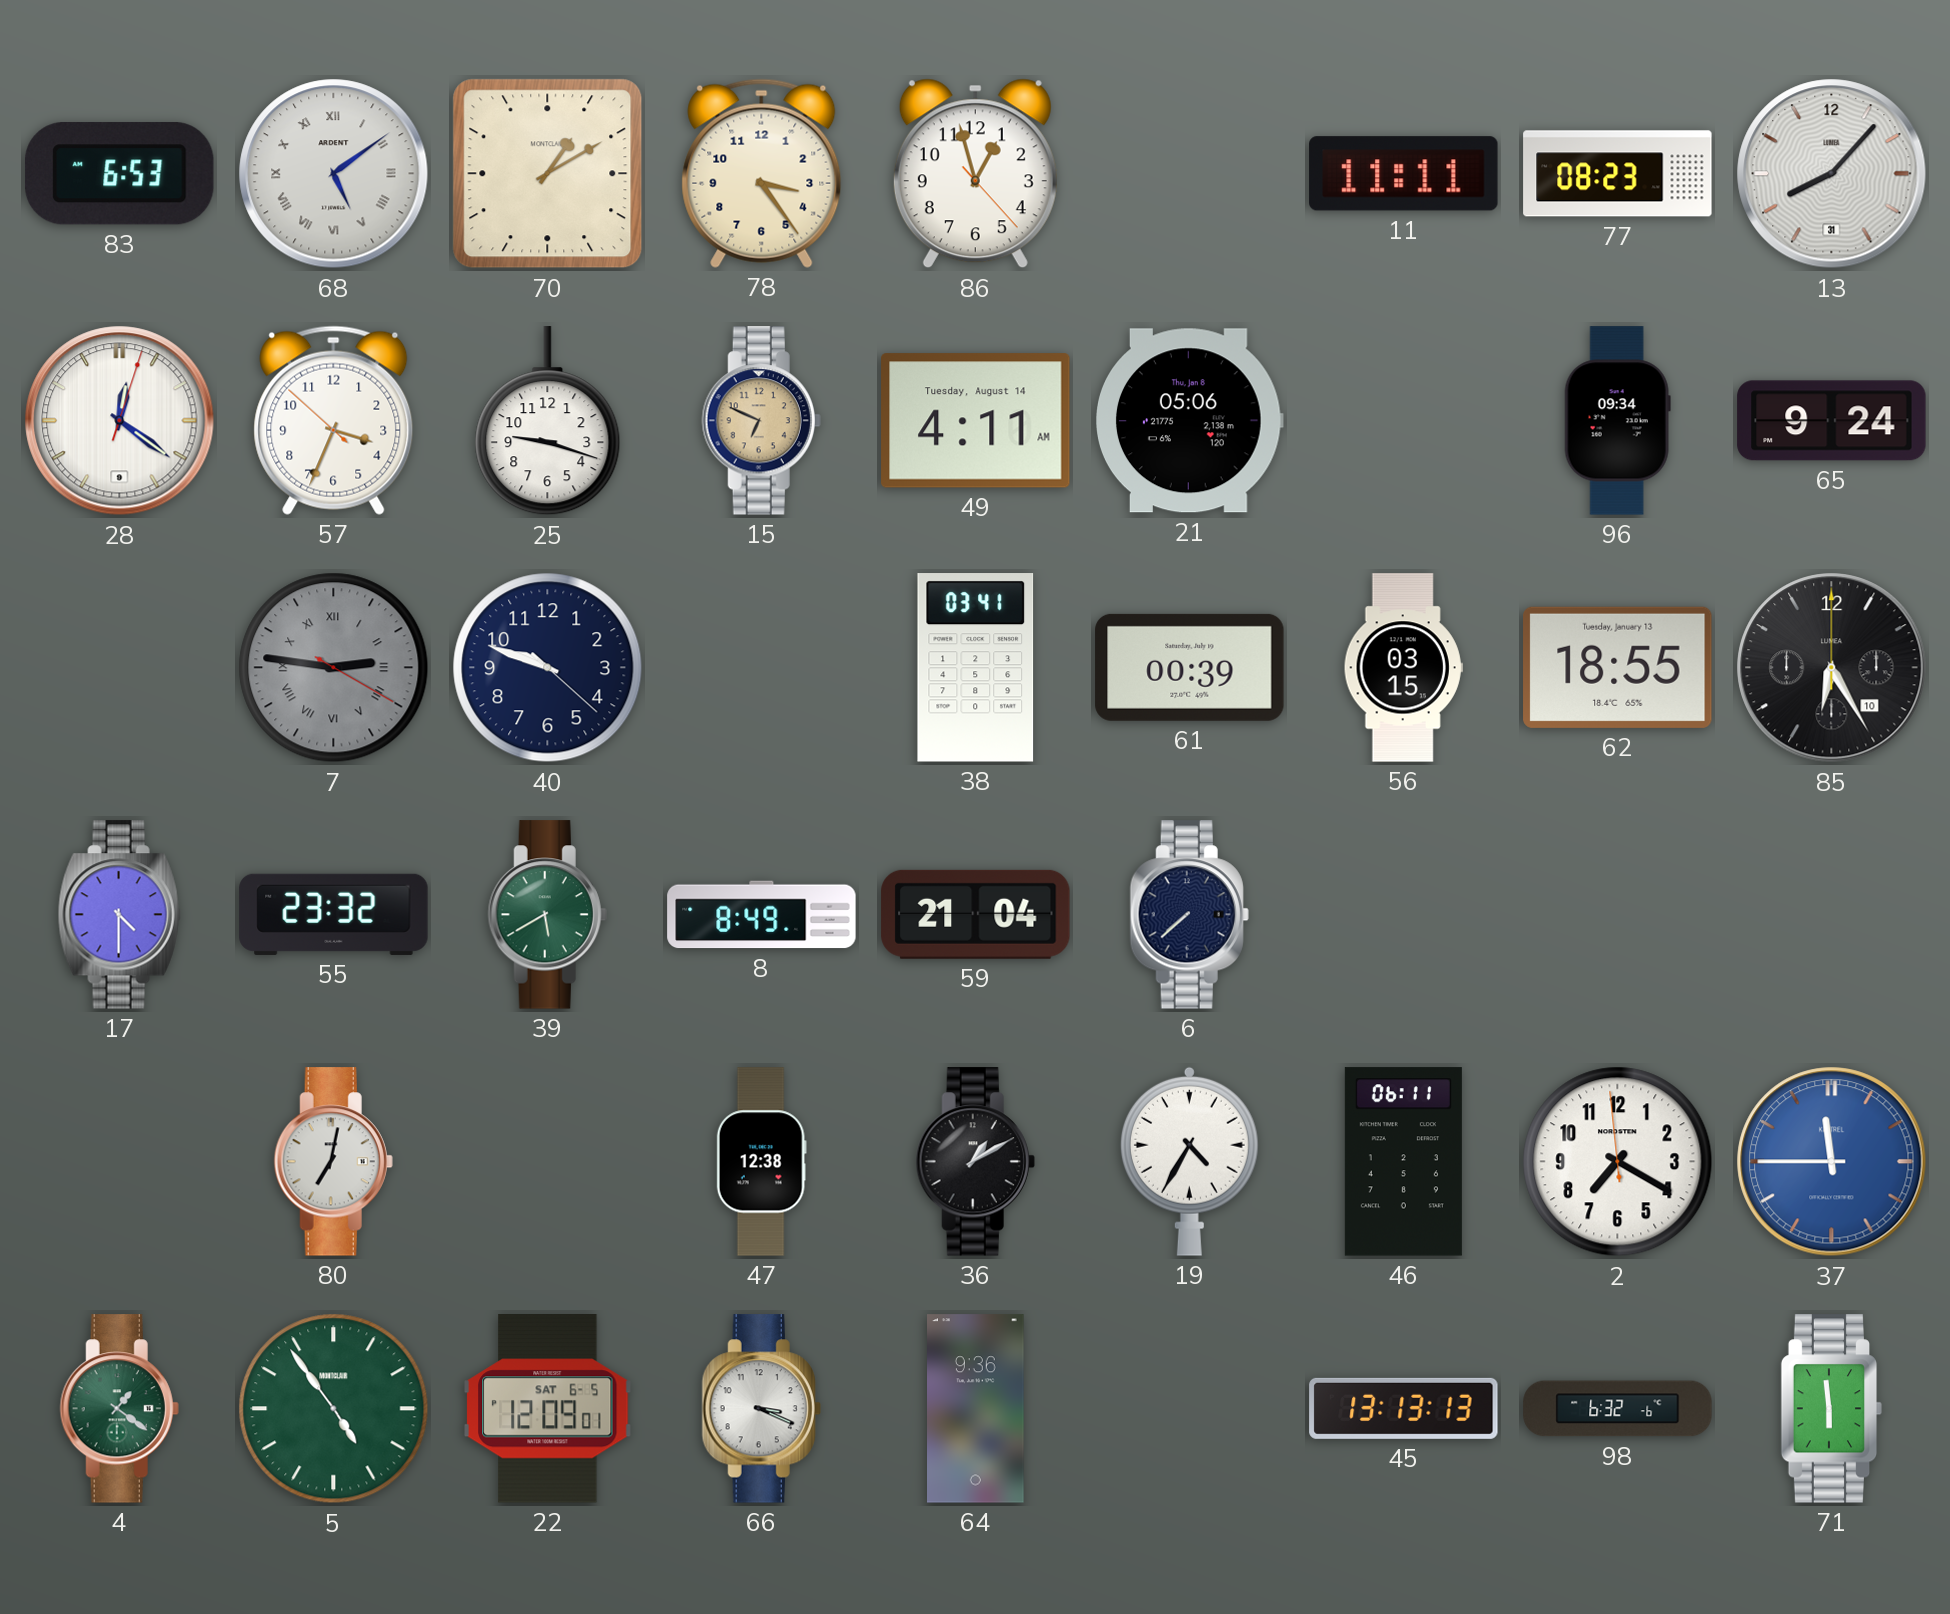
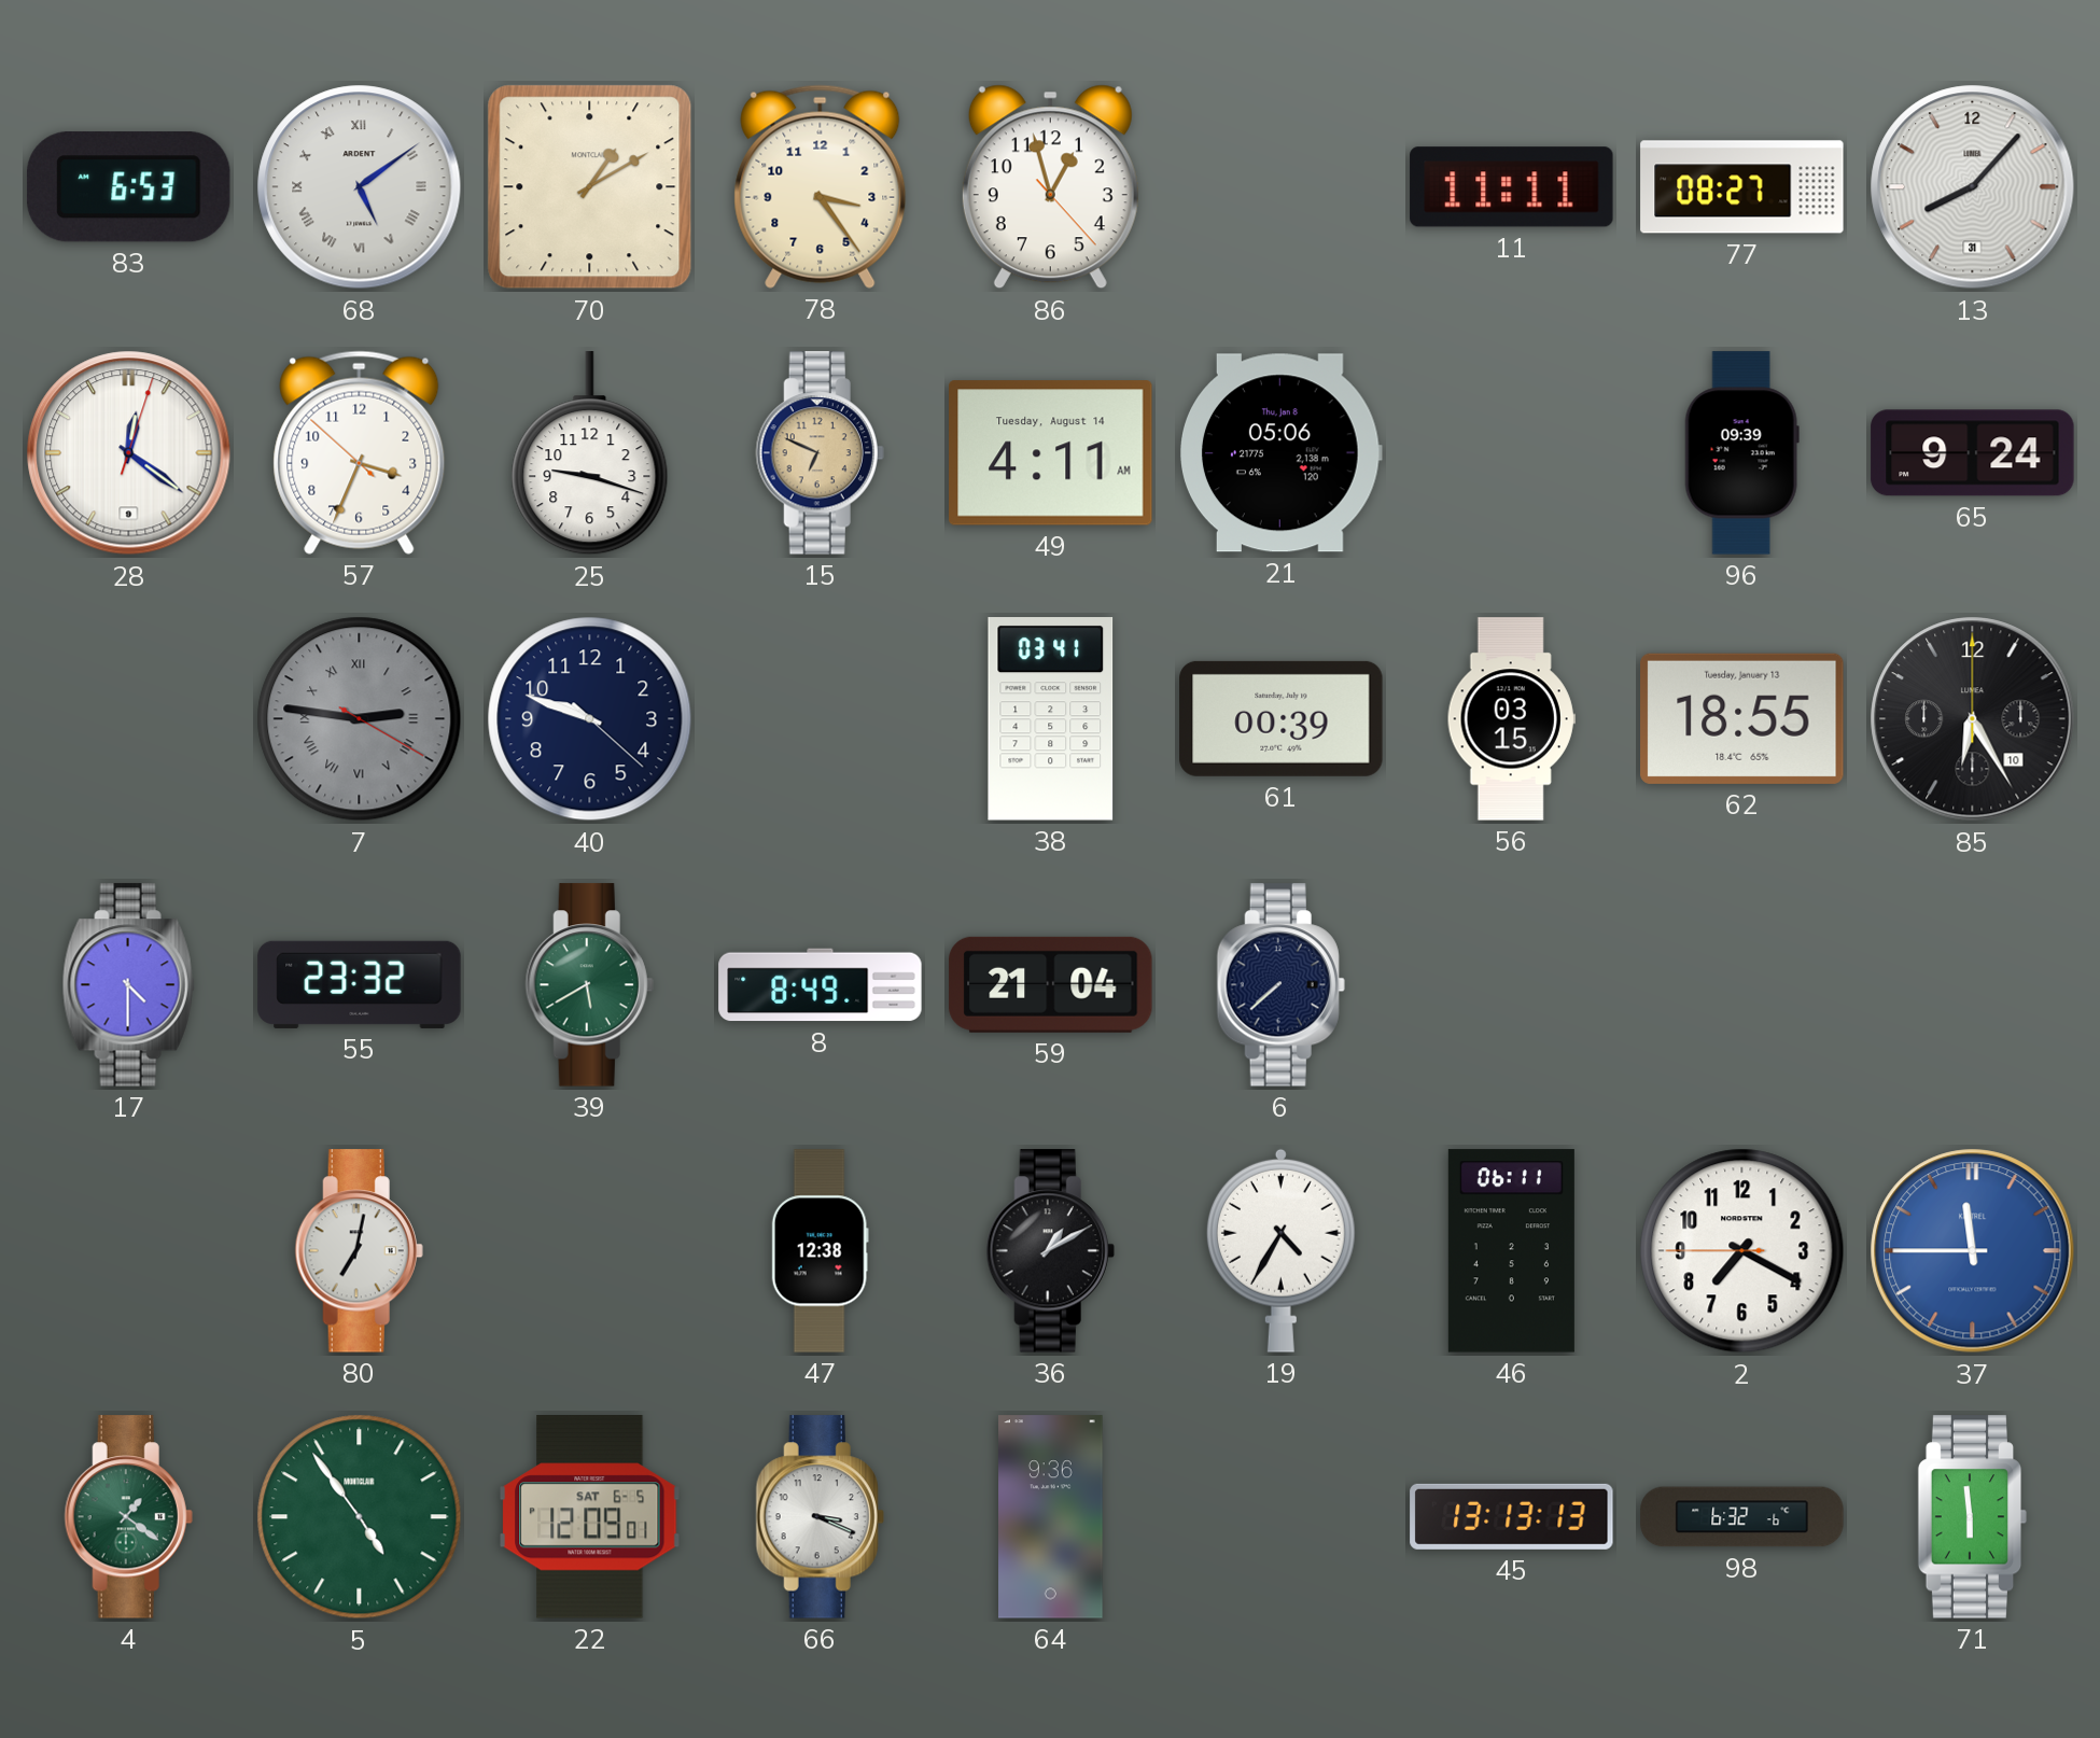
77: 08:23 -> 08:27 (1742, 187)
96: 09:34 -> 09:39 (1741, 453)
2: 7:19:59 -> 7:19:45 (1742, 1251)
